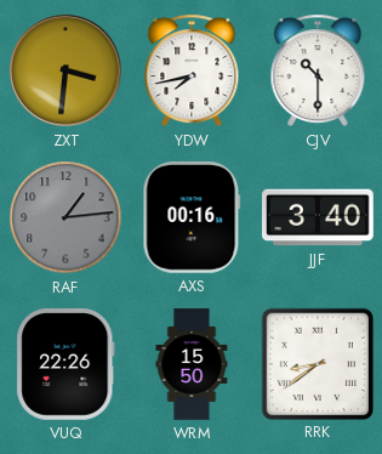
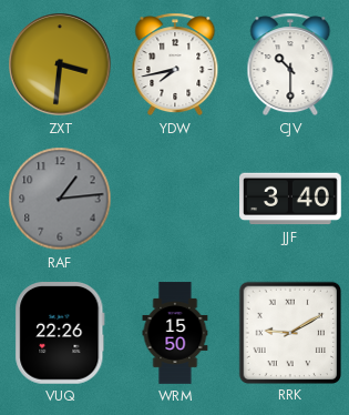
AXS: 00:16 -> none (192, 219)
RRK: 8:39 -> 9:10 (289, 332)
